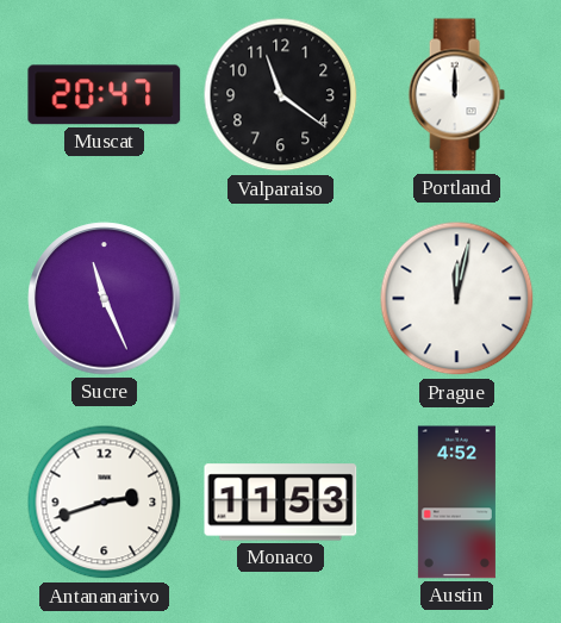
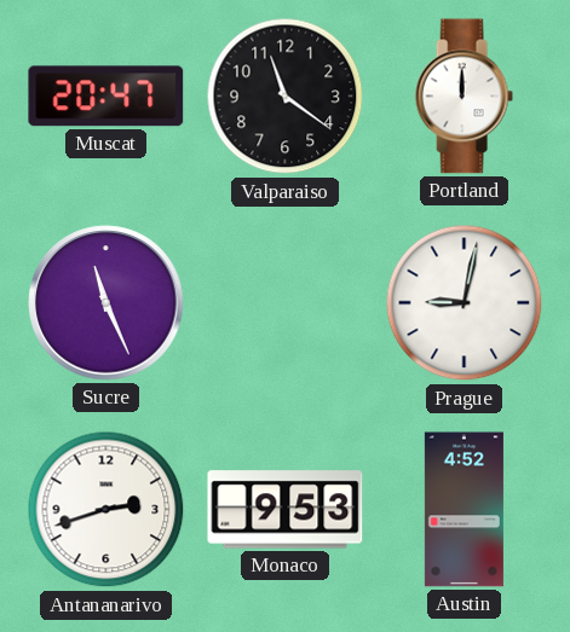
Prague: 12:02 -> 9:02 (465, 303)
Monaco: 11:53 -> 9:53 (286, 510)
